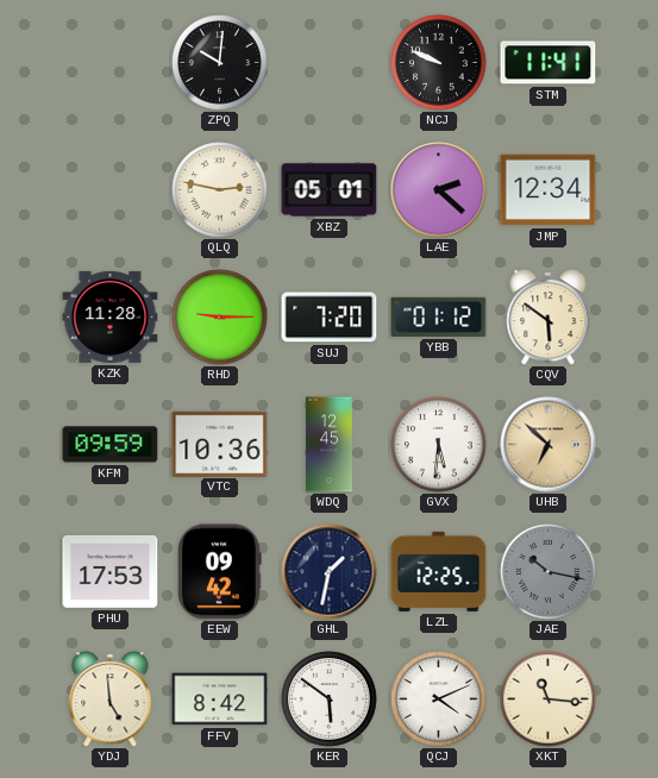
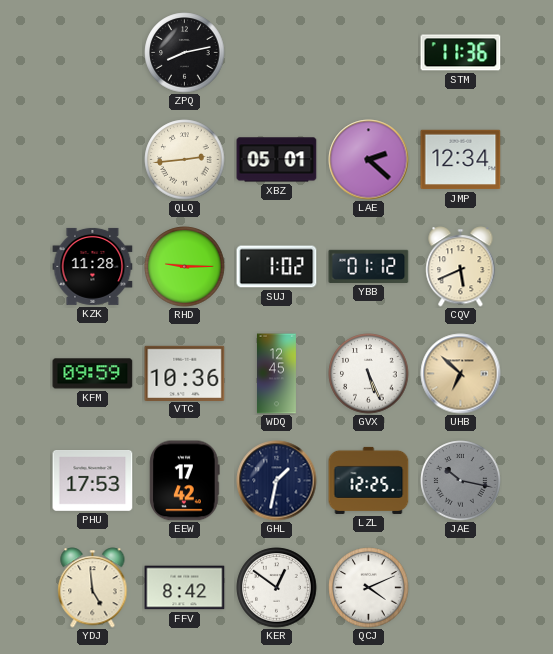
ZPQ: 10:01 -> 8:13 (185, 53)
NCJ: 9:49 -> none (439, 63)
STM: 11:41 -> 11:36 (461, 53)
QLQ: 2:47 -> 2:44 (185, 160)
SUJ: 7:20 -> 1:02 (277, 267)
CQV: 5:51 -> 5:41 (461, 267)
GVX: 5:31 -> 5:26 (369, 374)
EEW: 09:42 -> 17:42 (185, 481)
KER: 5:51 -> 12:51 (277, 588)
XKT: 11:16 -> none (549, 699)
